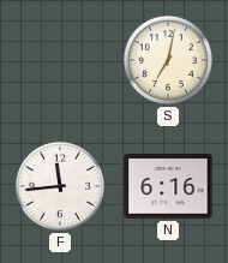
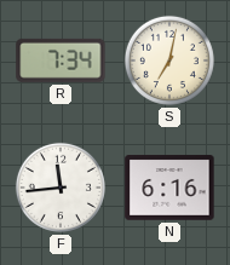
R: none -> 7:34 (61, 61)
